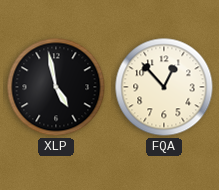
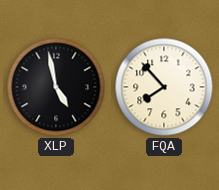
FQA: 12:53 -> 7:53 (164, 87)
